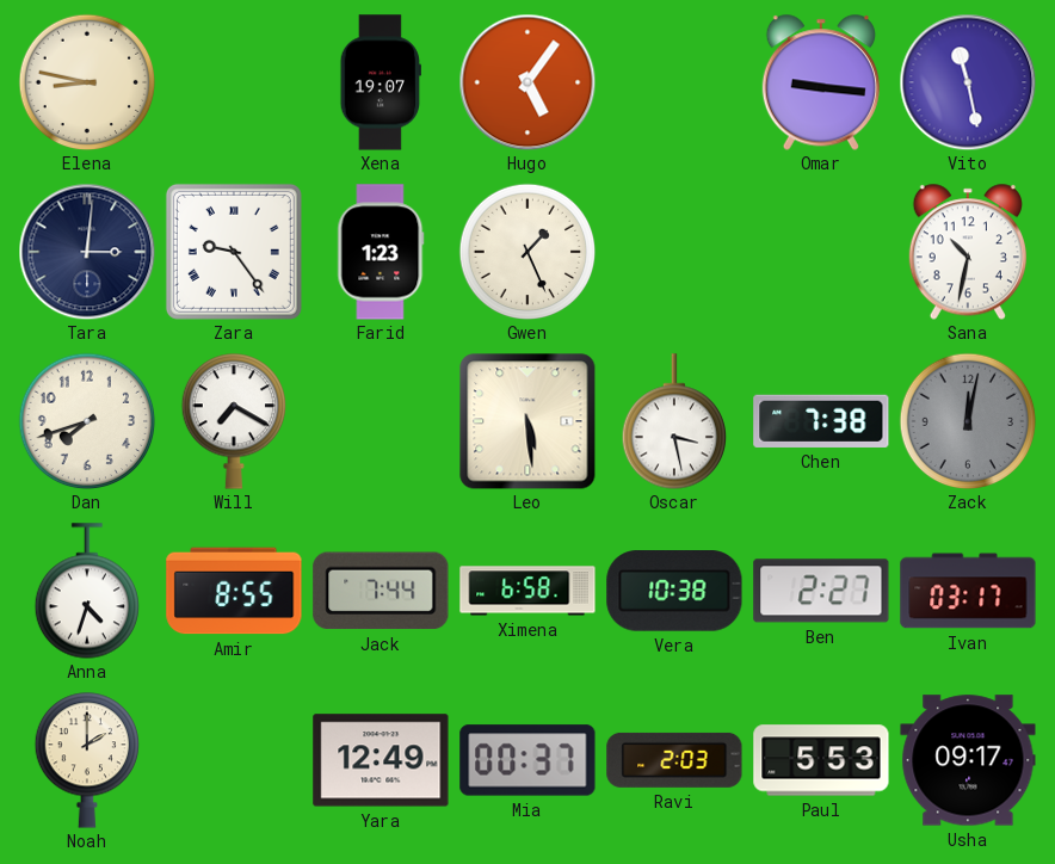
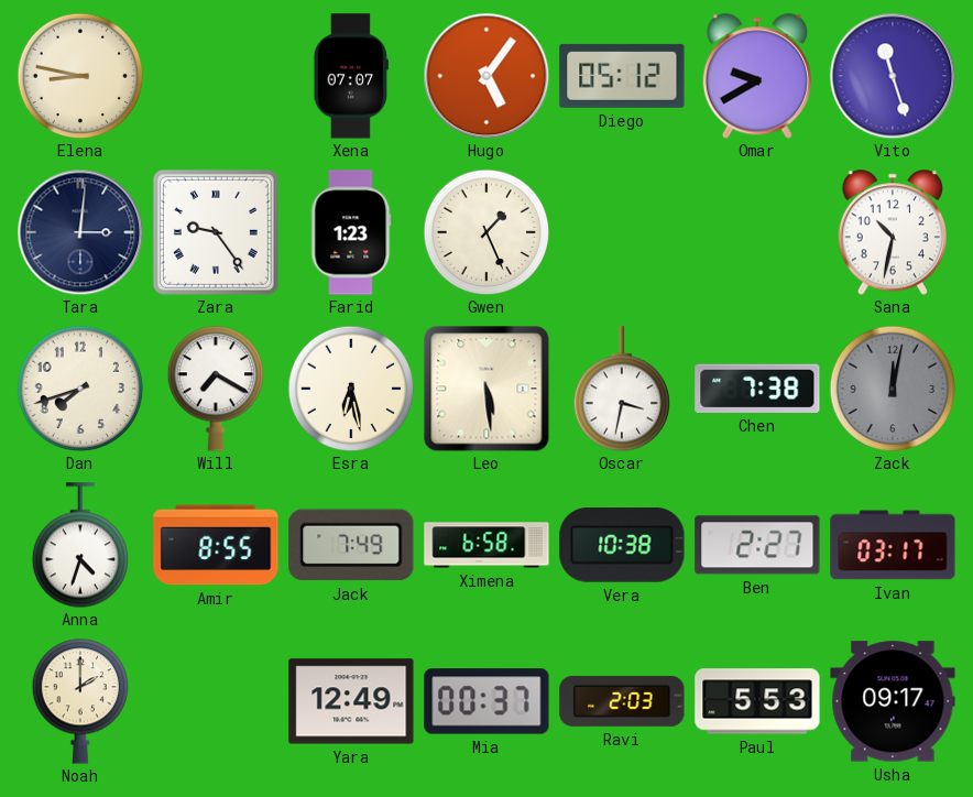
Xena: 19:07 -> 07:07 (351, 76)
Diego: none -> 05:12 (622, 76)
Omar: 9:16 -> 9:40 (757, 76)
Vito: 11:28 -> 11:27 (893, 76)
Esra: none -> 6:28 (351, 389)
Oscar: 3:28 -> 3:32 (621, 389)
Jack: 7:44 -> 7:49 (351, 545)
